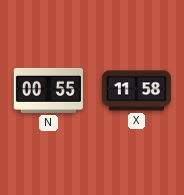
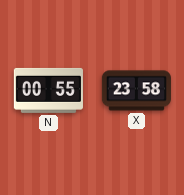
X: 11:58 -> 23:58 (136, 91)
